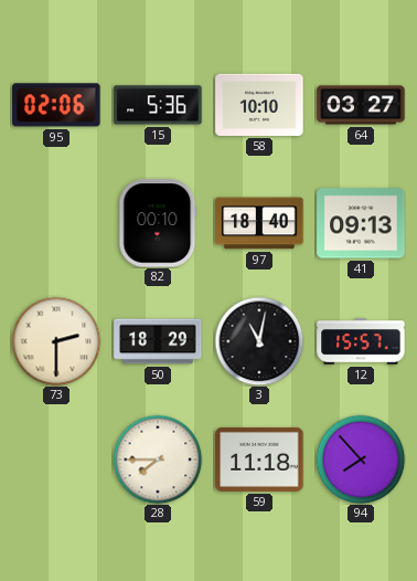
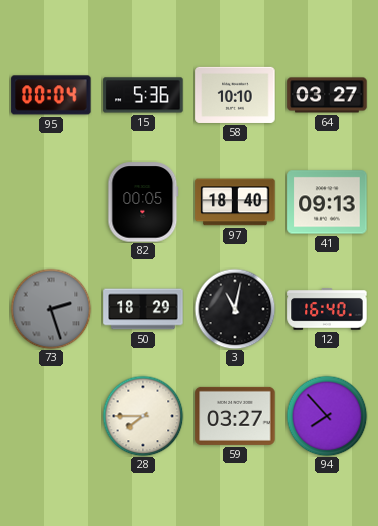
95: 02:06 -> 00:04 (51, 95)
82: 00:10 -> 00:05 (143, 202)
73: 2:30 -> 2:27 (51, 309)
73 dial: cream -> grey (51, 309)
12: 15:57 -> 16:40 (327, 309)
59: 11:18 -> 03:27 (235, 416)
